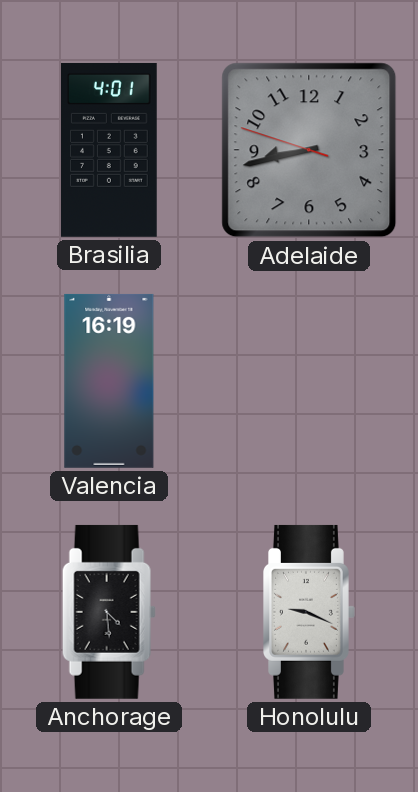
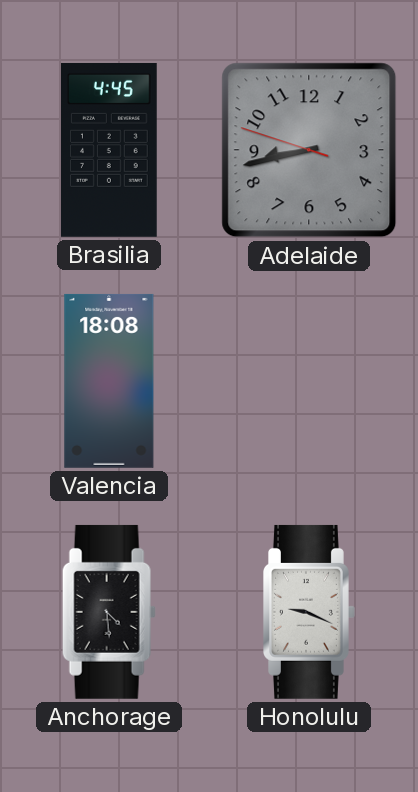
Brasilia: 4:01 -> 4:45 (110, 150)
Valencia: 16:19 -> 18:08 (109, 381)
